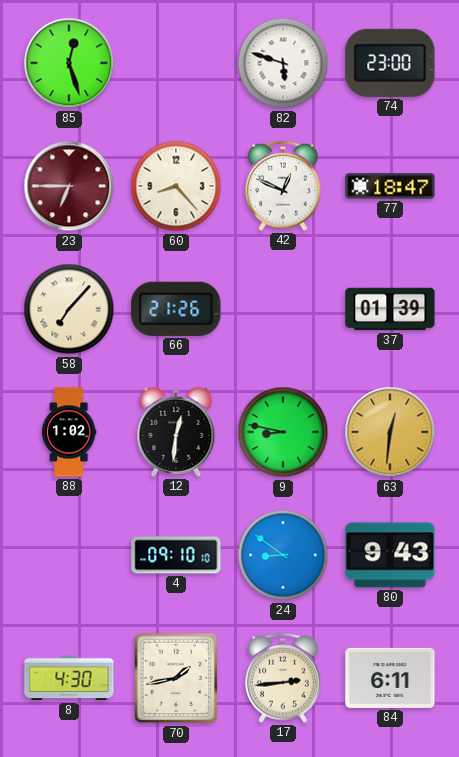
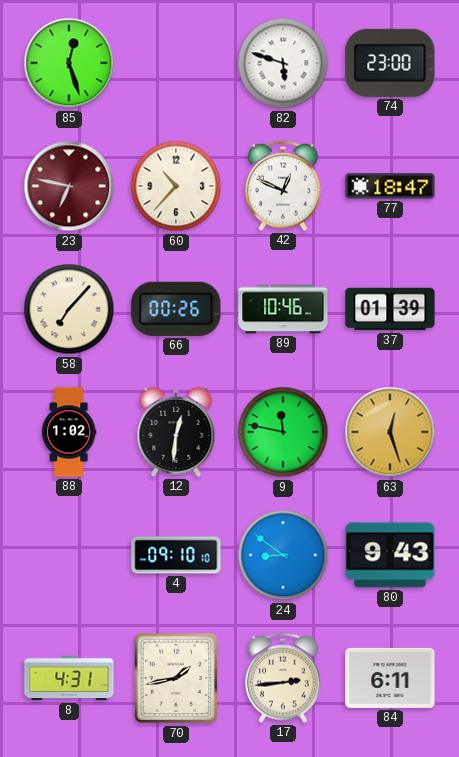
23: 6:45 -> 6:47 (69, 186)
60: 8:23 -> 10:37 (176, 186)
66: 21:26 -> 00:26 (176, 309)
89: none -> 10:46 (283, 309)
9: 8:47 -> 11:47 (283, 432)
63: 12:31 -> 12:27 (390, 432)
8: 4:30 -> 4:31 (69, 678)
